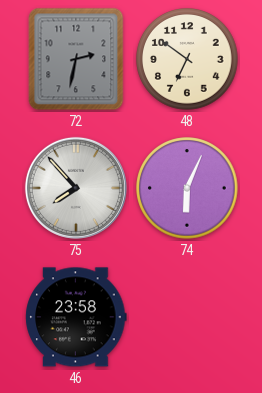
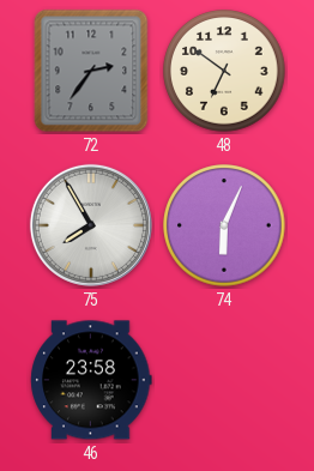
72: 2:32 -> 2:36 (91, 71)
75: 7:53 -> 7:55 (91, 225)
